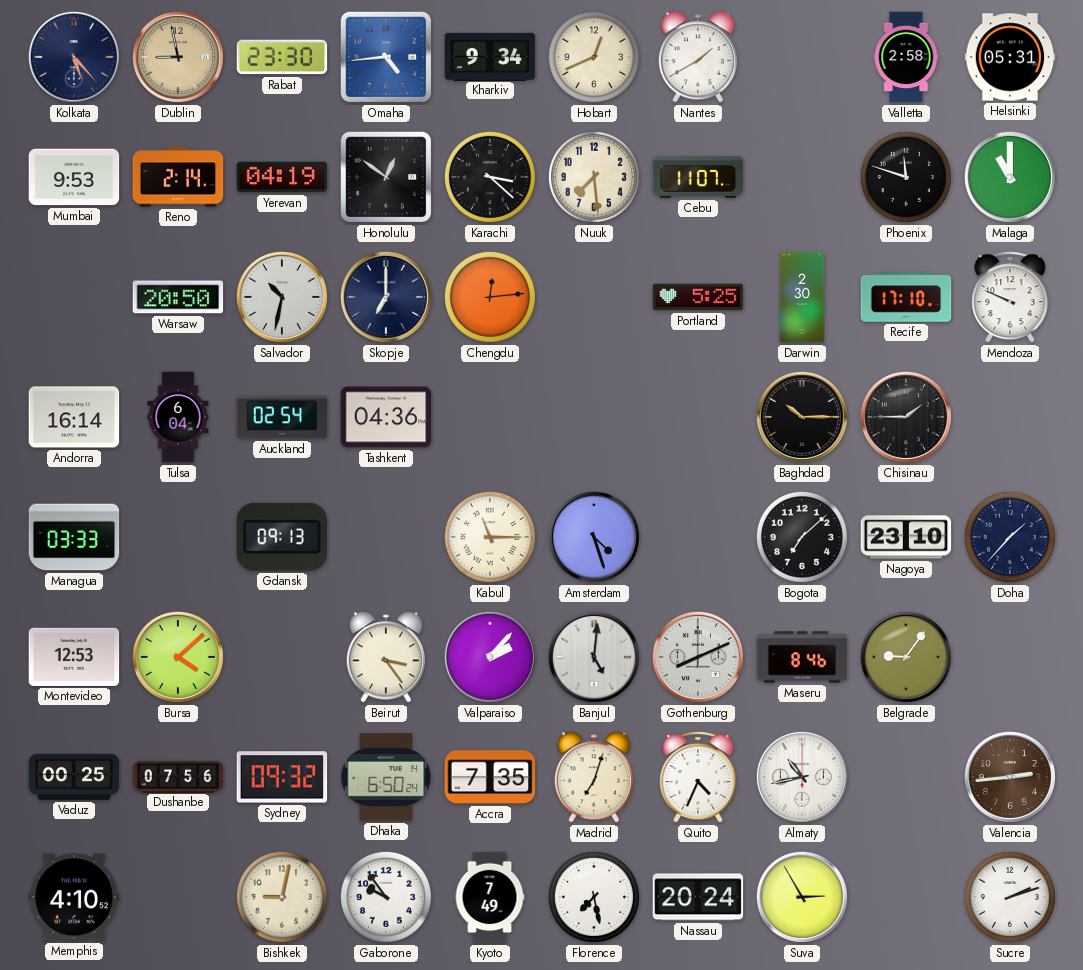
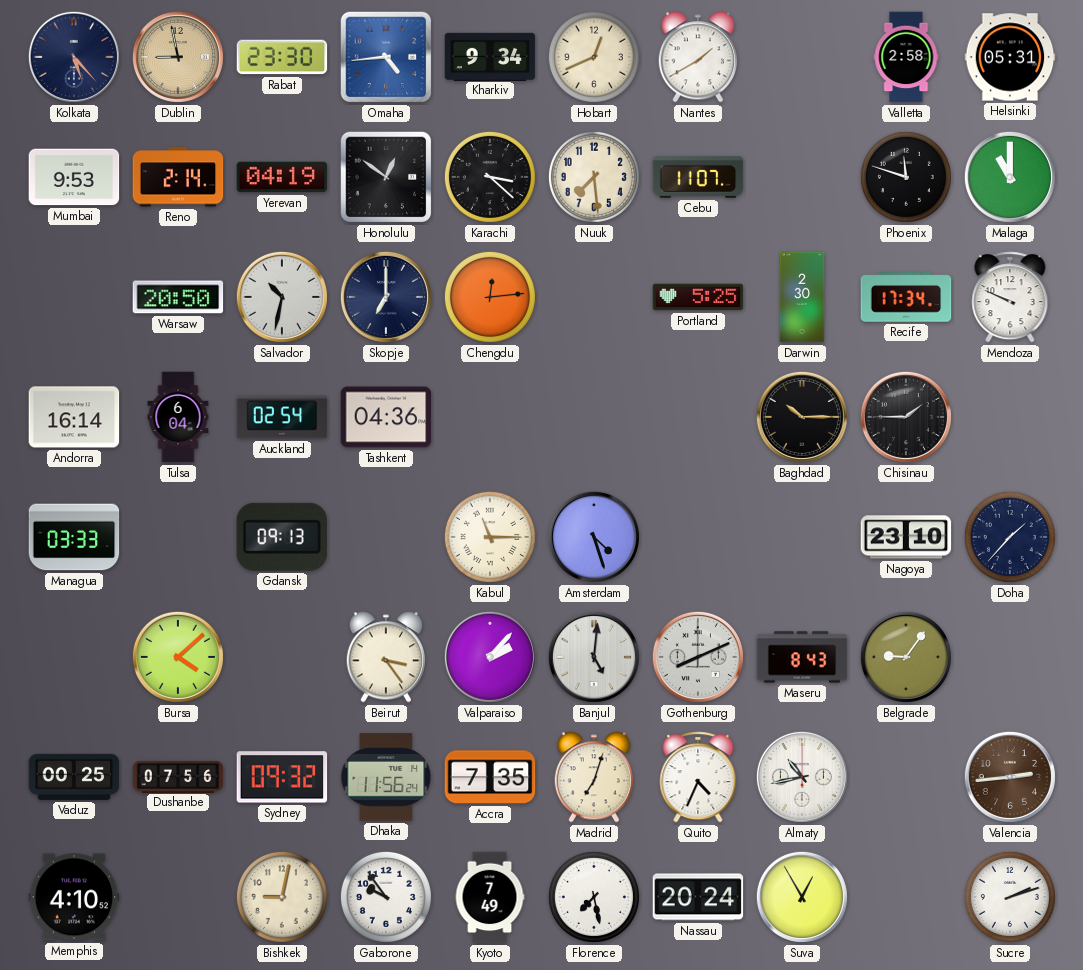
Recife: 17:10 -> 17:34 (906, 297)
Bogota: 7:08 -> none (802, 537)
Montevideo: 12:53 -> none (74, 657)
Maseru: 8:46 -> 8:43 (802, 657)
Dhaka: 6:50 -> 11:56 (386, 777)
Suva: 2:55 -> 12:55 (802, 897)
